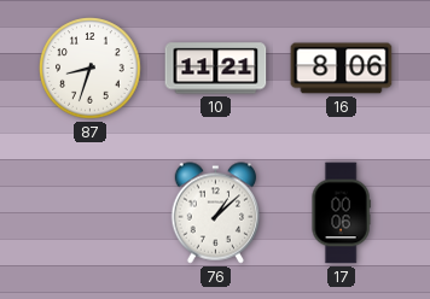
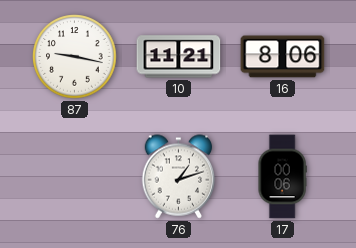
87: 8:33 -> 9:17 (75, 57)
76: 1:08 -> 1:12 (179, 177)
